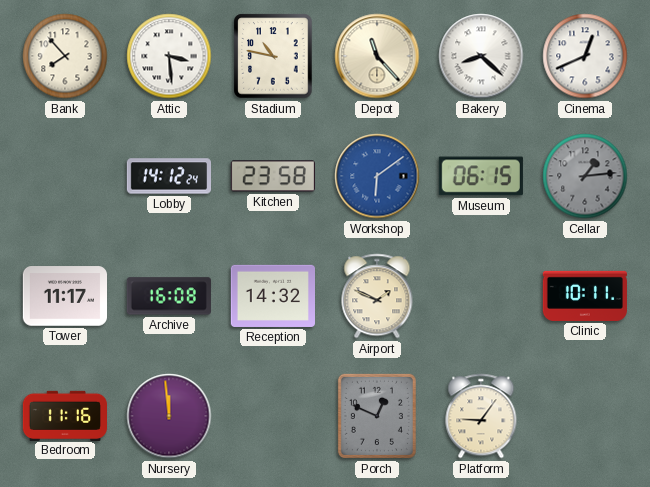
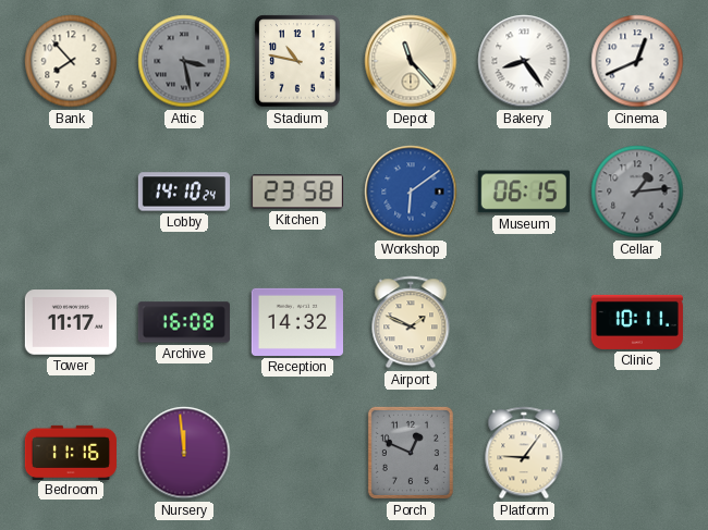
Attic: 3:29 -> 3:28 (184, 61)
Attic dial: white -> grey (184, 61)
Bakery: 8:22 -> 8:24 (524, 61)
Lobby: 14:12 -> 14:10 (183, 192)
